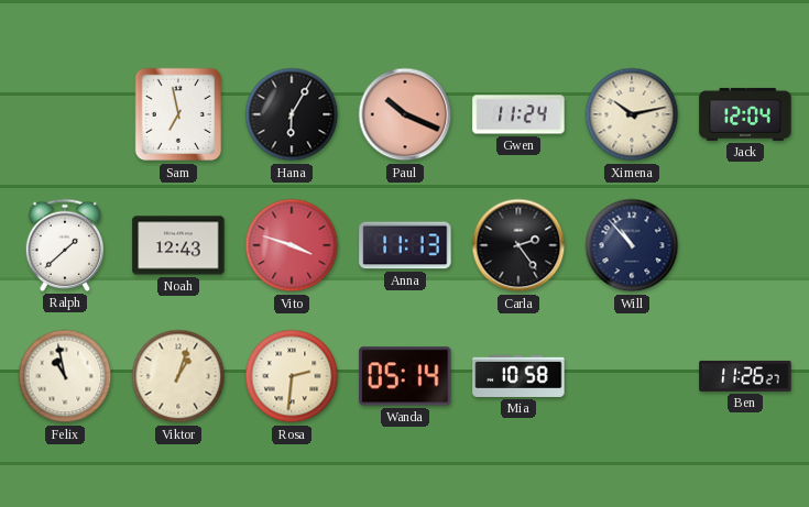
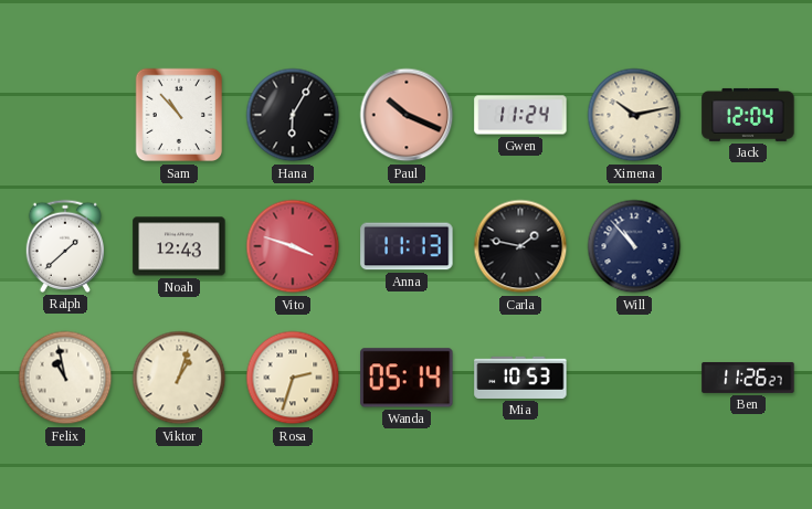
Sam: 6:58 -> 10:53 (179, 115)
Carla: 2:24 -> 1:47 (520, 246)
Rosa: 2:31 -> 2:33 (293, 378)
Mia: 10:58 -> 10:53 (520, 378)
